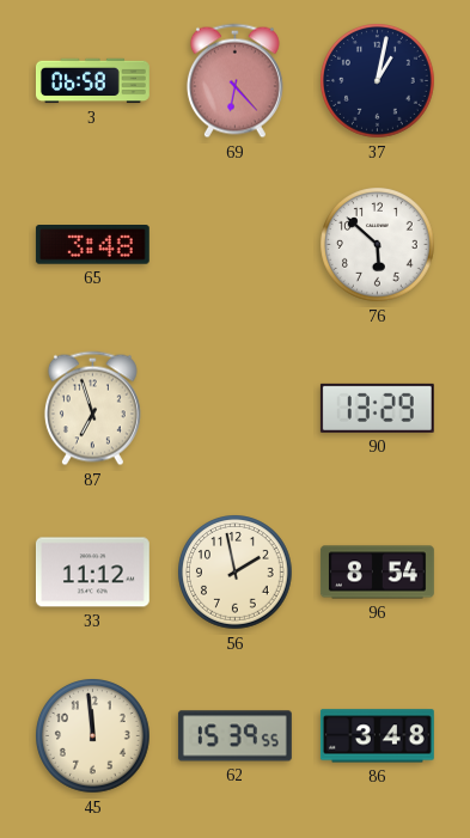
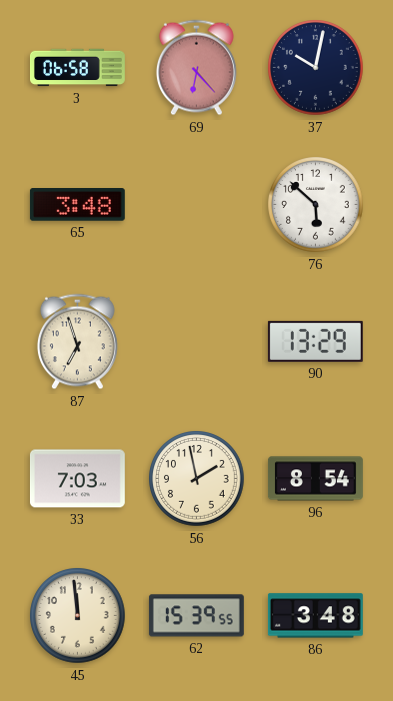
37: 1:02 -> 10:02 (316, 68)
33: 11:12 -> 7:03 (77, 479)
